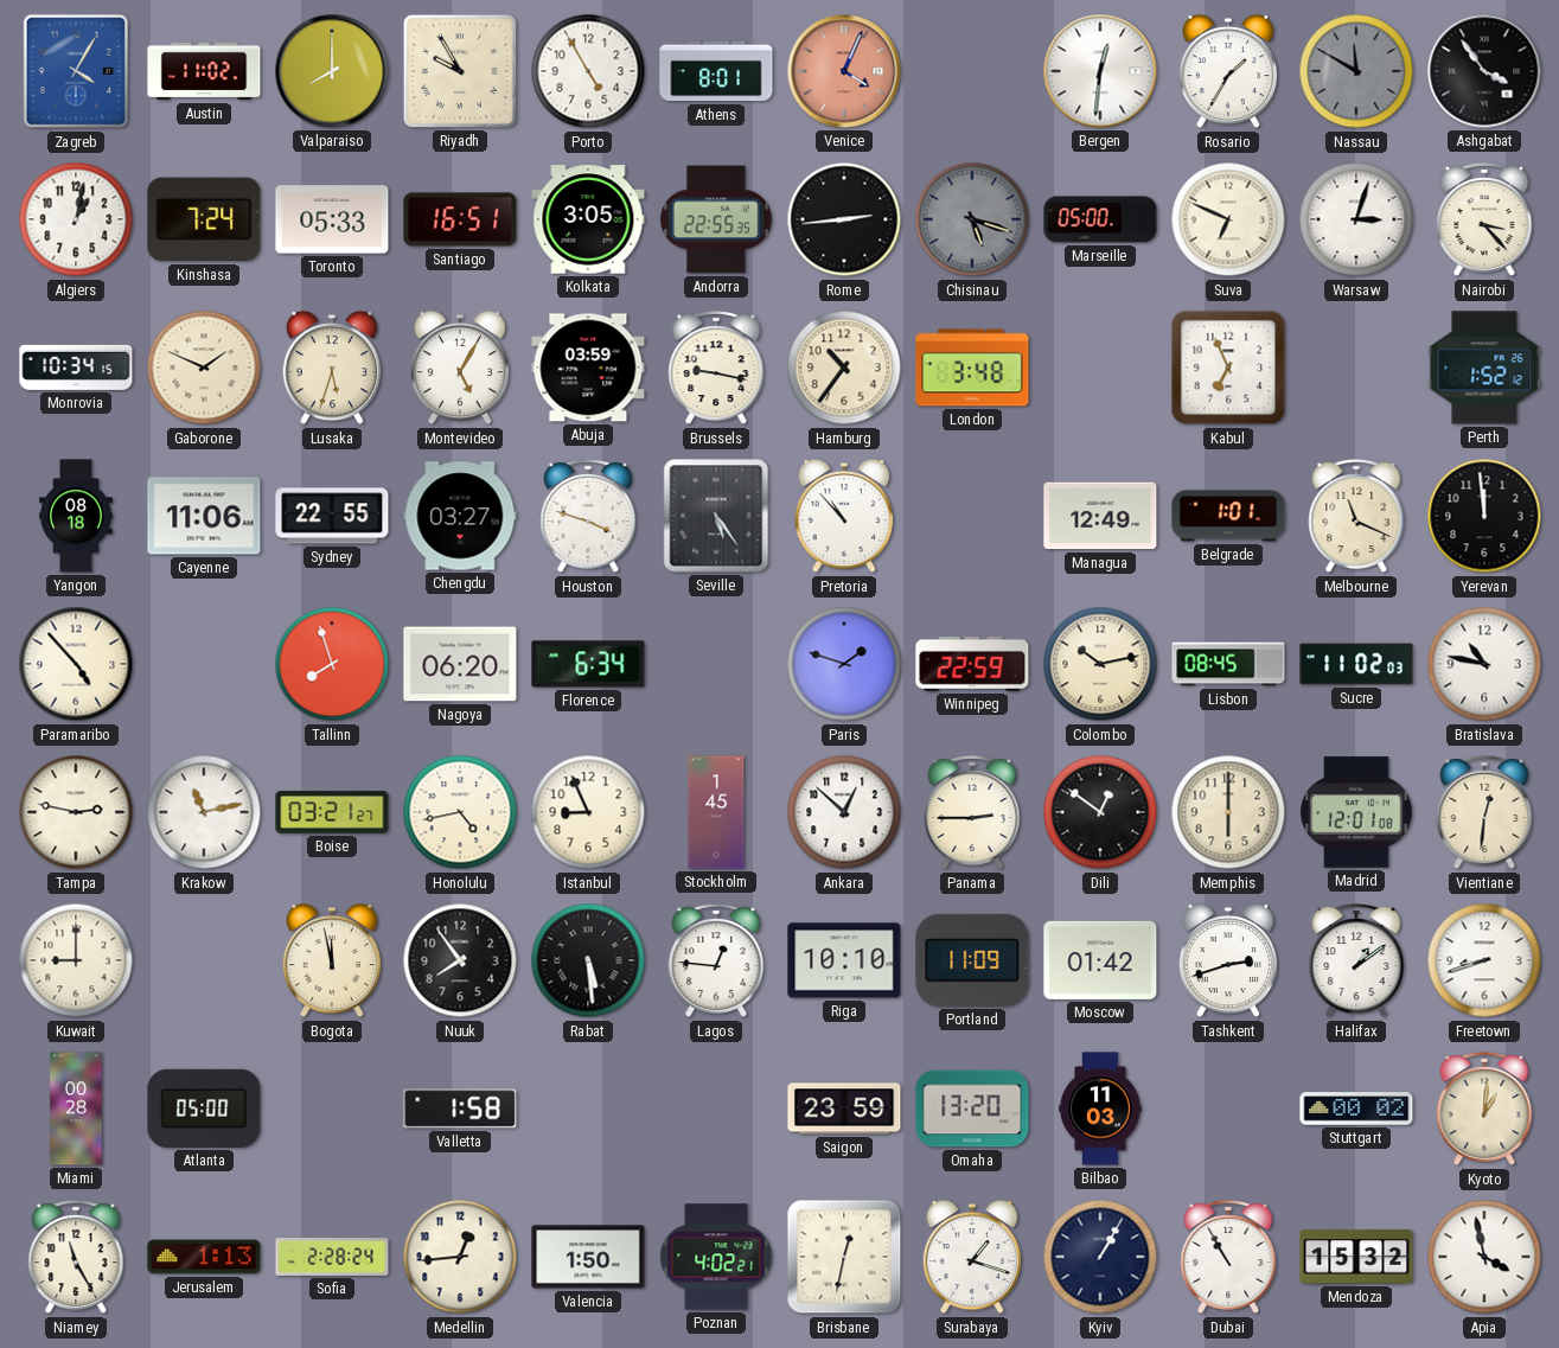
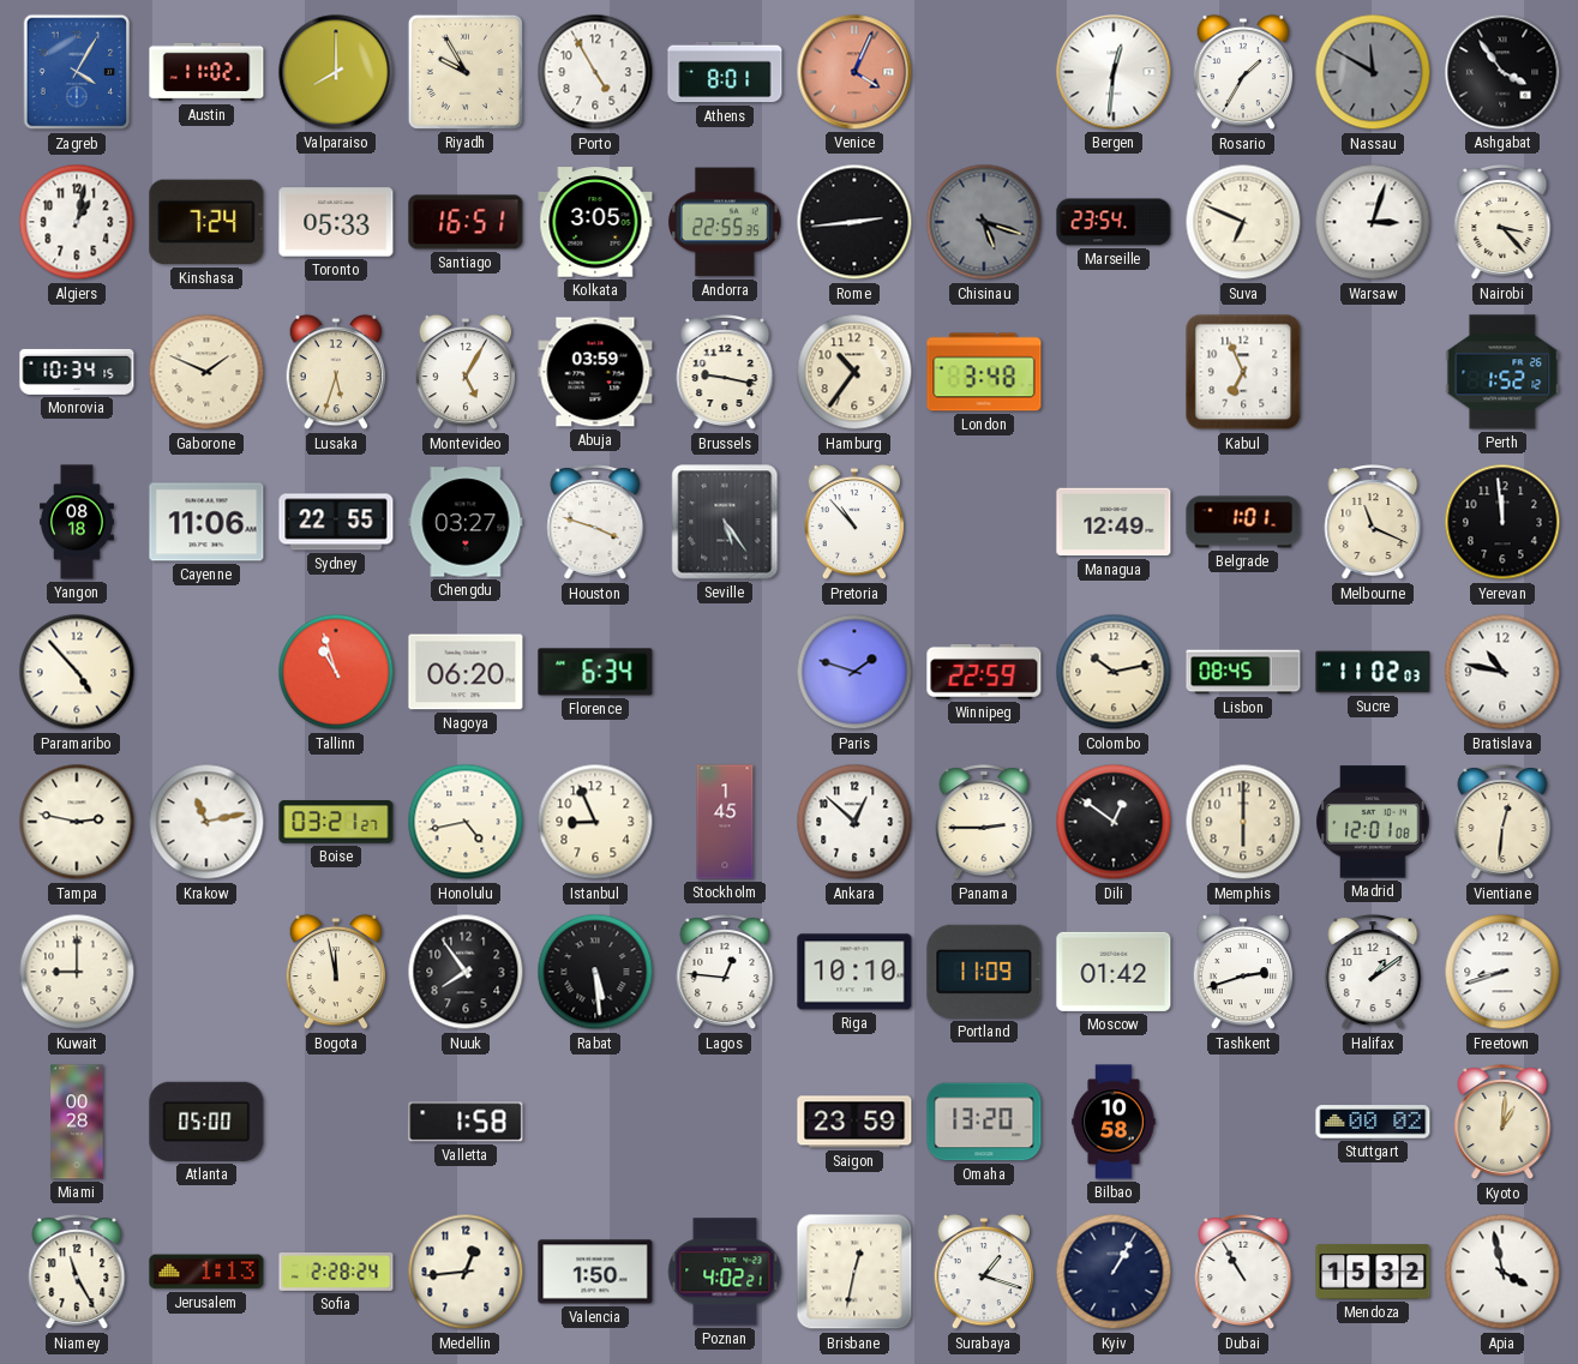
Marseille: 05:00 -> 23:54 (1114, 222)
Tallinn: 7:57 -> 10:57 (336, 672)
Bilbao: 11:03 -> 10:58 (1114, 1122)
